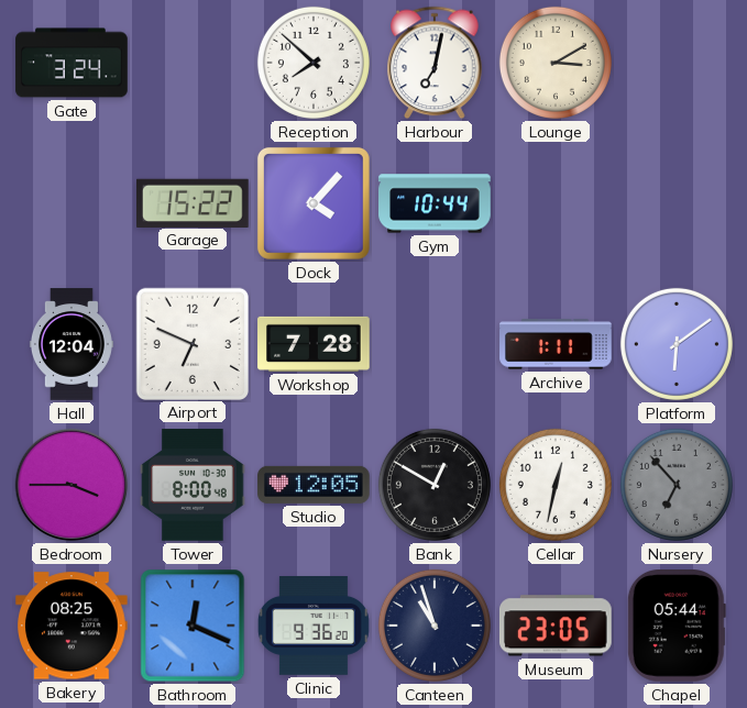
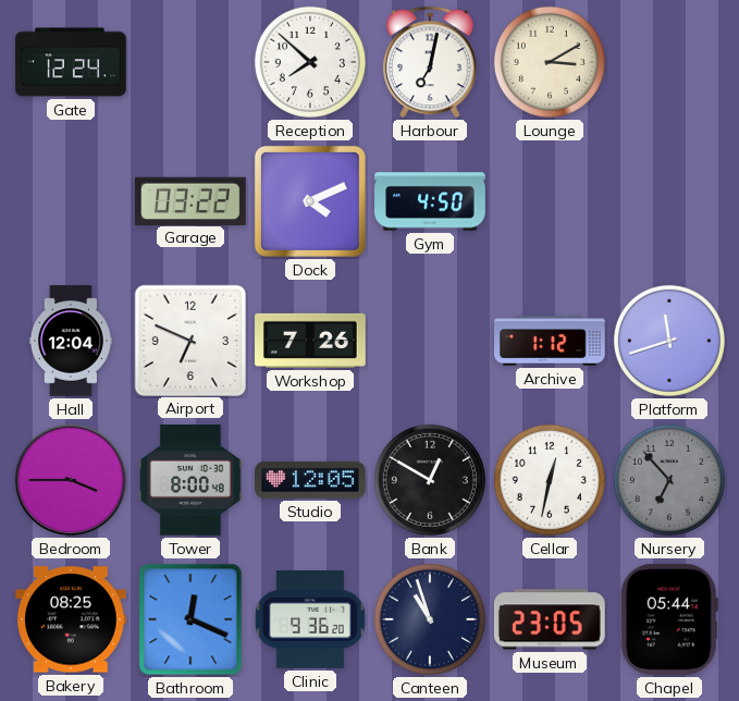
Gate: 3:24 -> 12:24 (71, 62)
Garage: 15:22 -> 03:22 (192, 200)
Dock: 4:07 -> 4:11 (310, 201)
Gym: 10:44 -> 4:50 (430, 201)
Workshop: 7:28 -> 7:26 (310, 341)
Archive: 1:11 -> 1:12 (550, 341)
Platform: 6:09 -> 11:42 (669, 341)
